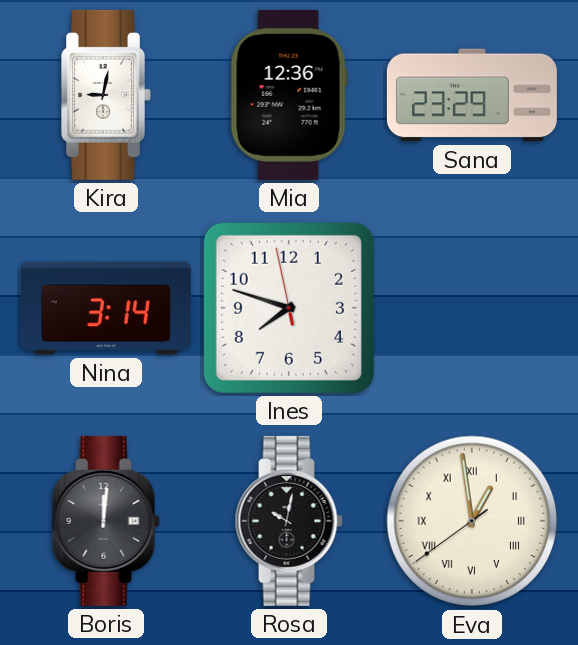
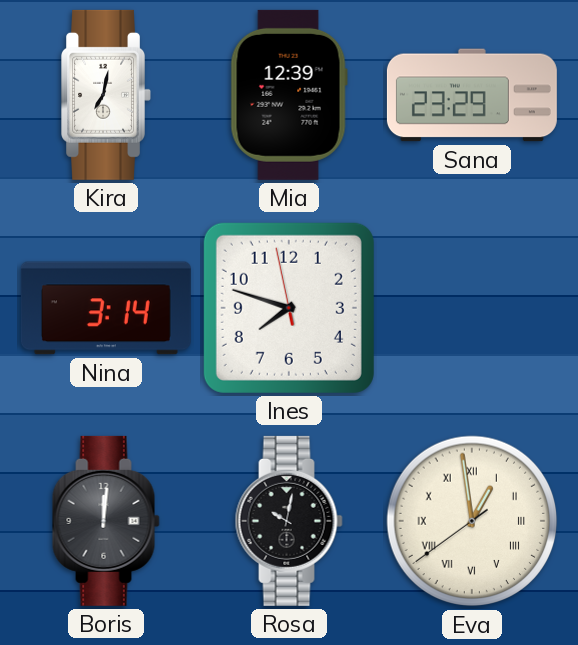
Kira: 9:02 -> 7:02 (106, 95)
Mia: 12:36 -> 12:39 (289, 95)
